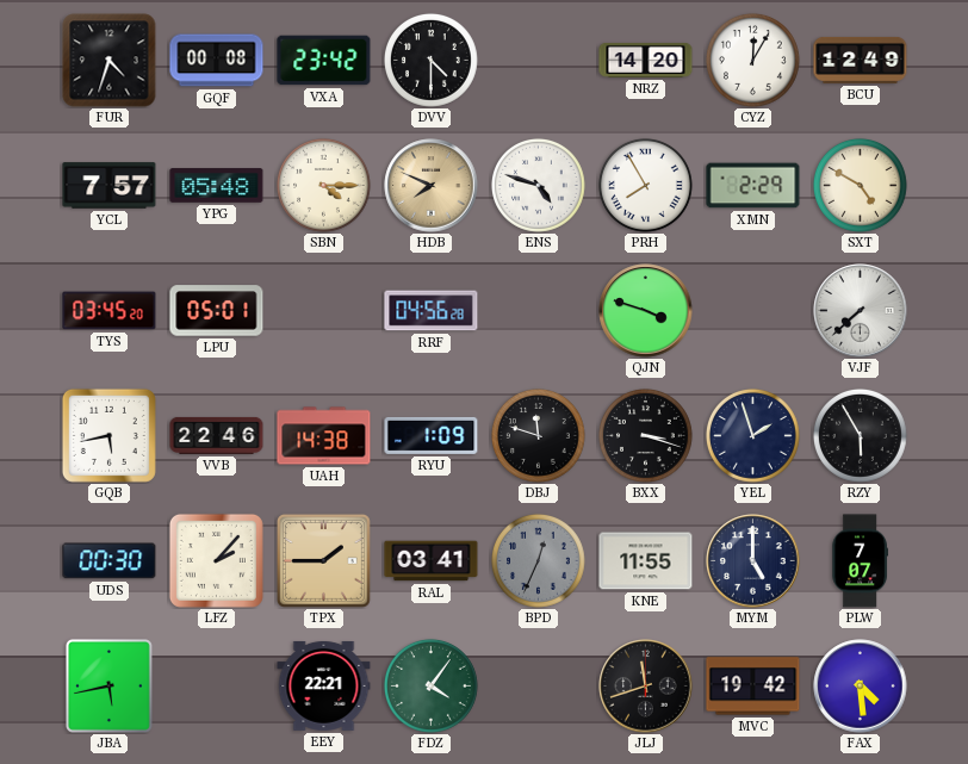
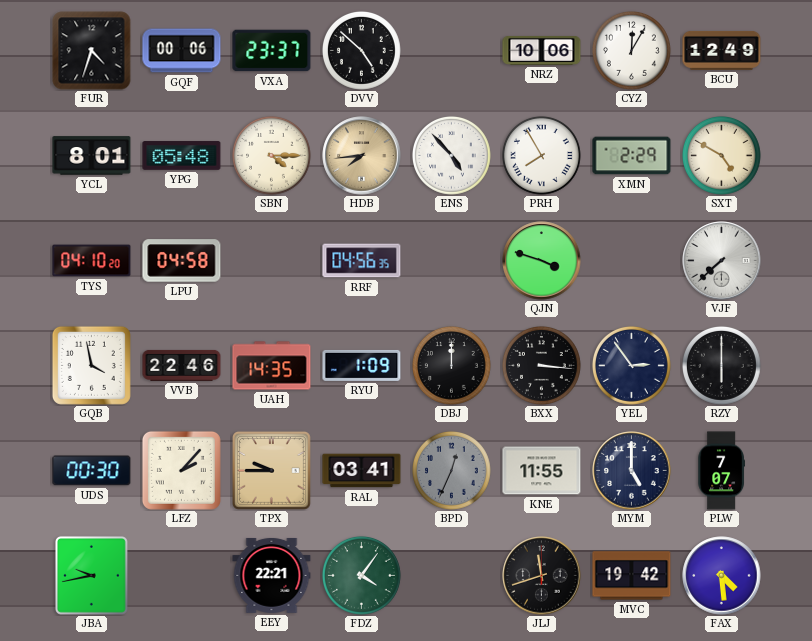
GQF: 00:08 -> 00:06 (182, 51)
VXA: 23:42 -> 23:37 (272, 51)
DVV: 4:30 -> 4:52 (362, 51)
NRZ: 14:20 -> 10:06 (542, 50)
YCL: 7:57 -> 8:01 (92, 156)
HDB: 7:49 -> 7:44 (362, 156)
ENS: 4:48 -> 4:53 (452, 156)
TYS: 03:45 -> 04:10 (92, 261)
LPU: 05:01 -> 04:58 (182, 261)
RRF: 04:56:28 -> 04:56:35 (362, 261)
GQB: 5:43 -> 3:58 (91, 365)
UAH: 14:38 -> 14:35 (272, 366)
DBJ: 11:48 -> 12:00 (452, 366)
BXX: 3:18 -> 3:16 (542, 366)
YEL: 1:57 -> 2:54 (632, 366)
RZY: 5:55 -> 6:00 (722, 366)
TPX: 1:45 -> 9:45 (271, 470)
JBA: 5:43 -> 9:43 (91, 575)
